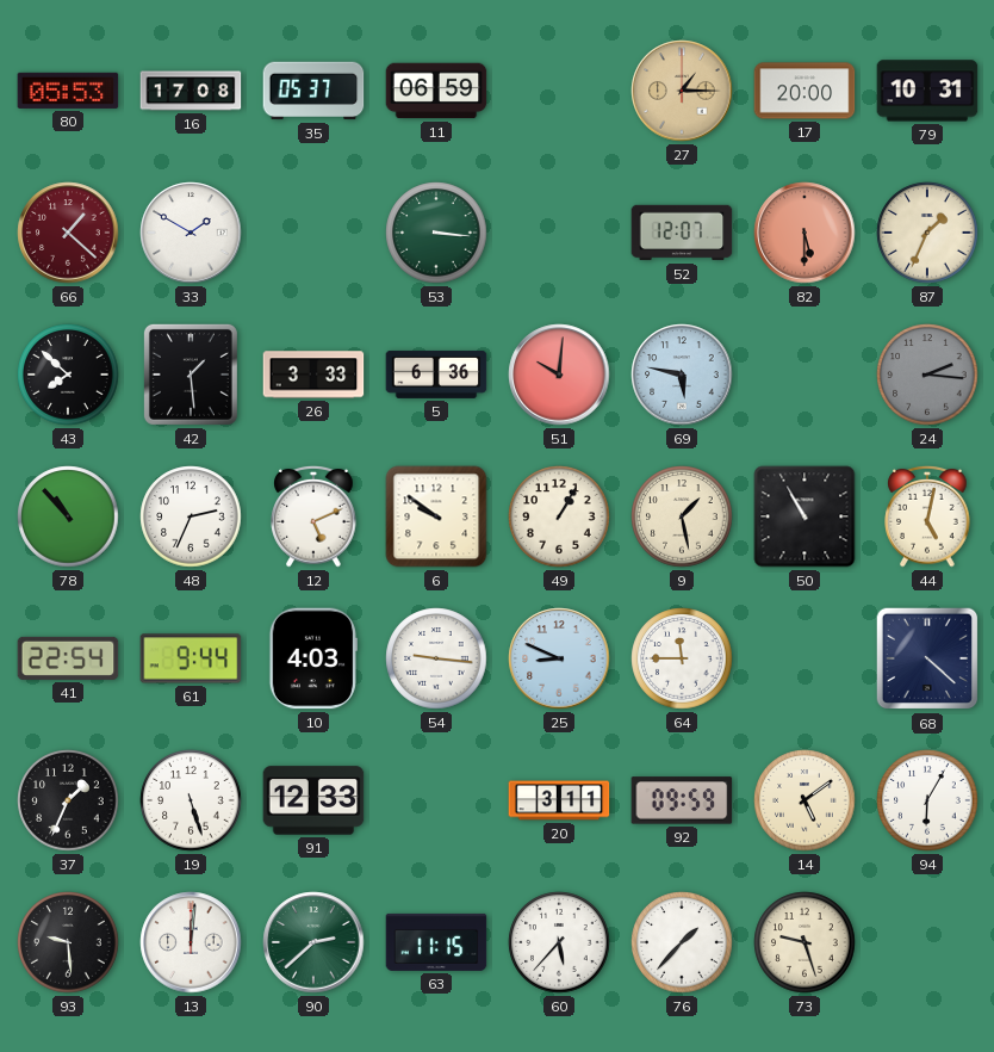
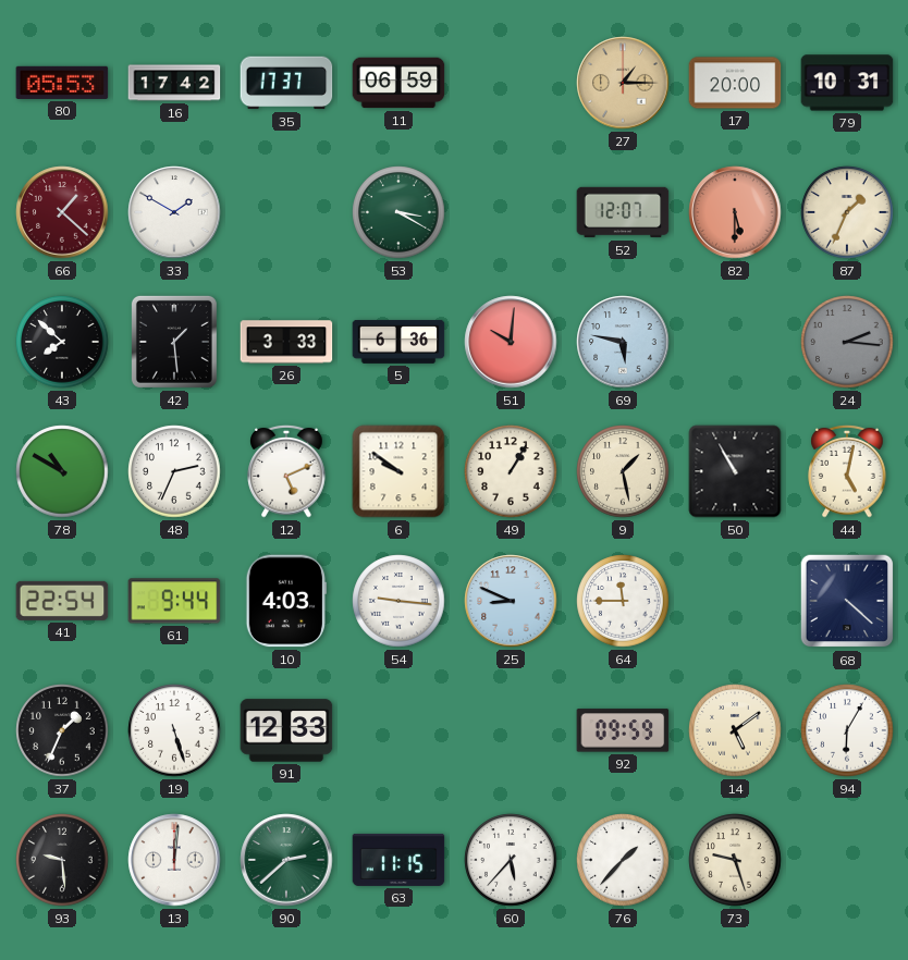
16: 17:08 -> 17:42 (174, 83)
35: 05:37 -> 17:37 (286, 83)
53: 3:16 -> 3:20 (398, 212)
78: 10:53 -> 10:50 (62, 471)
20: 3:11 -> none (559, 800)
